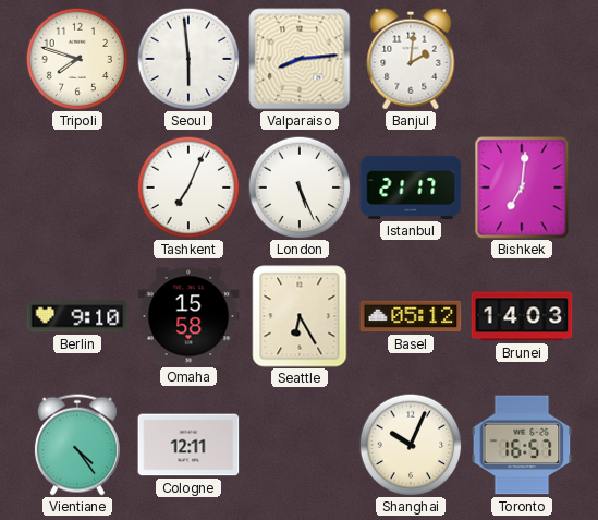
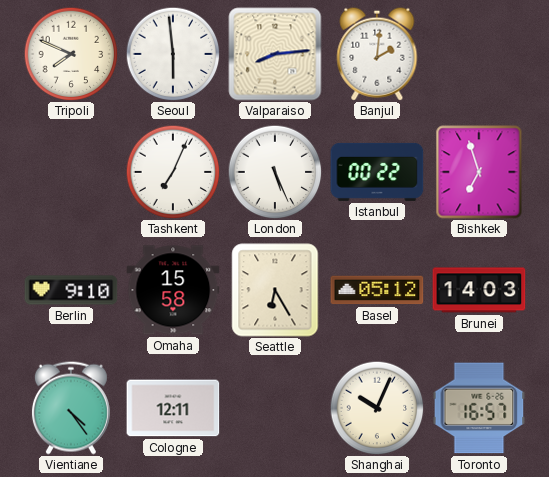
Tripoli: 7:48 -> 7:49 (71, 54)
Istanbul: 21:17 -> 00:22 (377, 172)
Bishkek: 7:01 -> 6:57 (479, 172)
